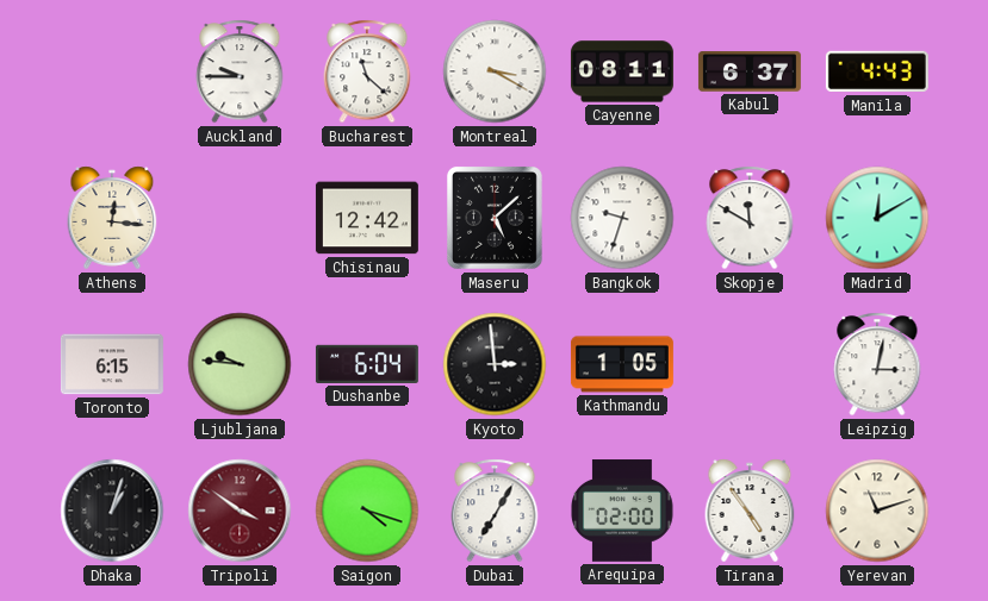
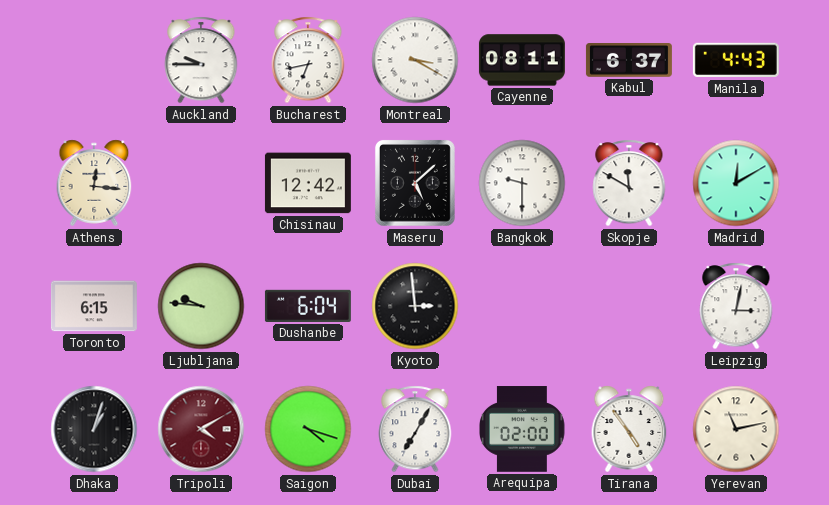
Bucharest: 11:22 -> 6:43 (308, 60)
Bangkok: 9:33 -> 9:30 (522, 183)
Kathmandu: 1:05 -> none (622, 364)
Tripoli: 3:51 -> 4:10 (201, 429)
Yerevan: 11:12 -> 11:13 (736, 429)
